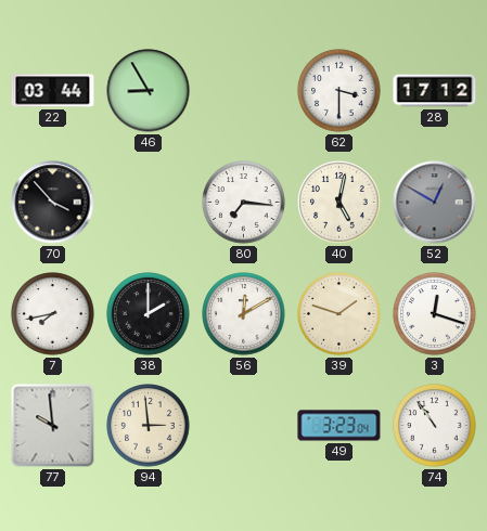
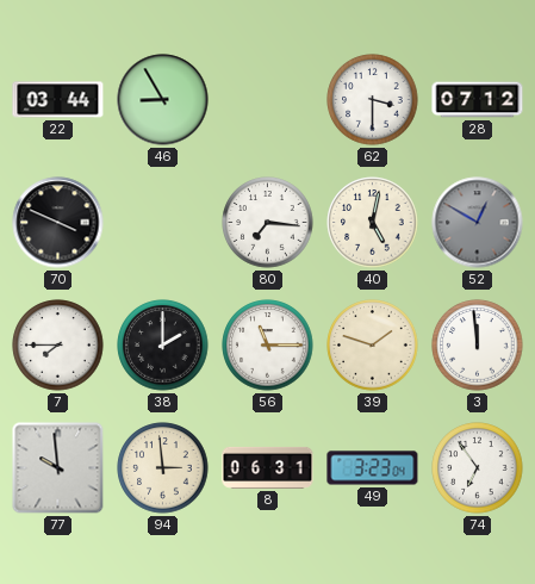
28: 17:12 -> 07:12 (478, 100)
70: 3:53 -> 3:49 (58, 223)
7: 7:43 -> 7:45 (58, 346)
56: 12:10 -> 11:15 (268, 346)
3: 12:18 -> 11:59 (478, 346)
8: none -> 06:31 (268, 467)
74: 10:54 -> 6:54 (478, 468)
